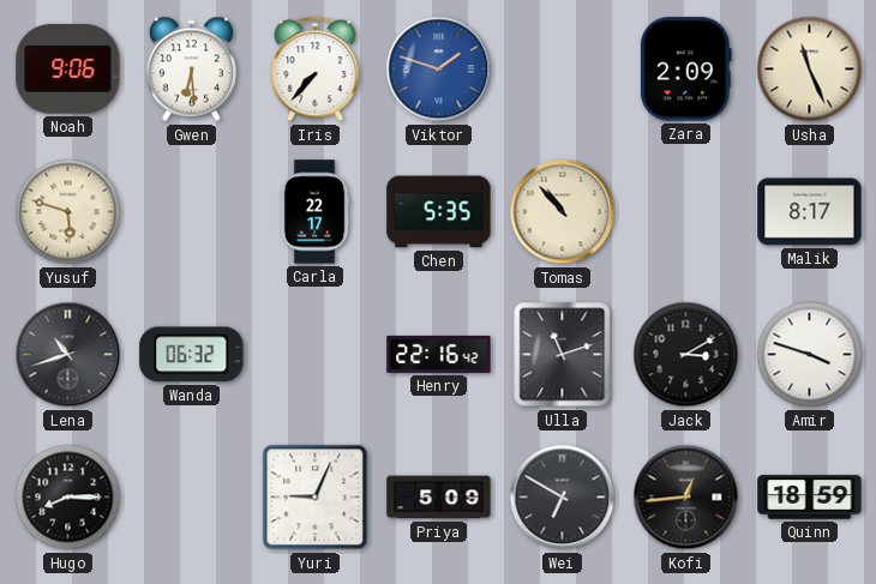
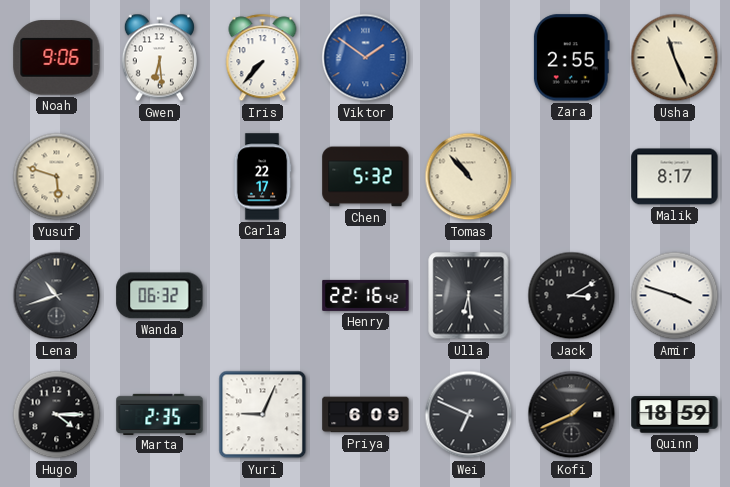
Viktor: 1:48 -> 1:51 (366, 58)
Zara: 2:09 -> 2:55 (571, 58)
Chen: 5:35 -> 5:32 (366, 177)
Ulla: 11:12 -> 6:29 (469, 296)
Hugo: 8:15 -> 4:15 (57, 415)
Marta: none -> 2:35 (160, 414)
Priya: 5:09 -> 6:09 (366, 415)
Wei: 6:50 -> 6:49 (469, 415)
Kofi: 12:44 -> 1:41 (572, 415)
